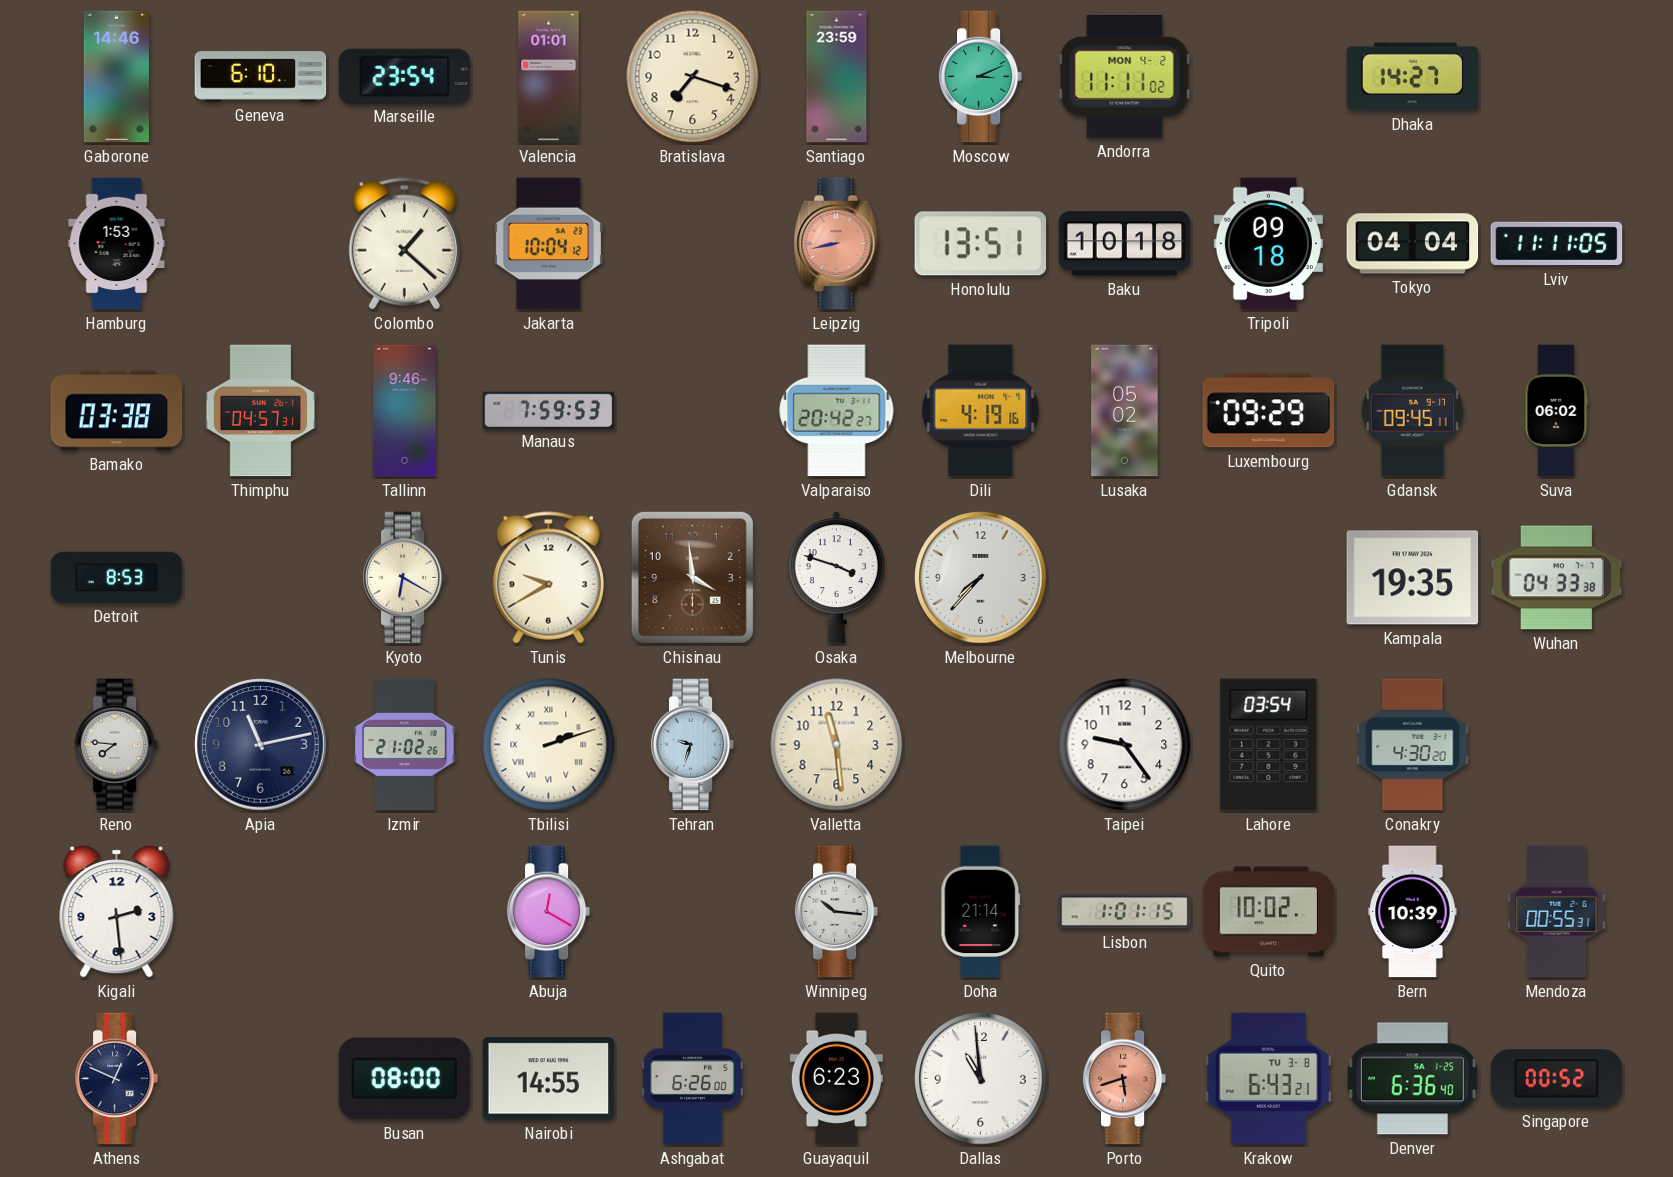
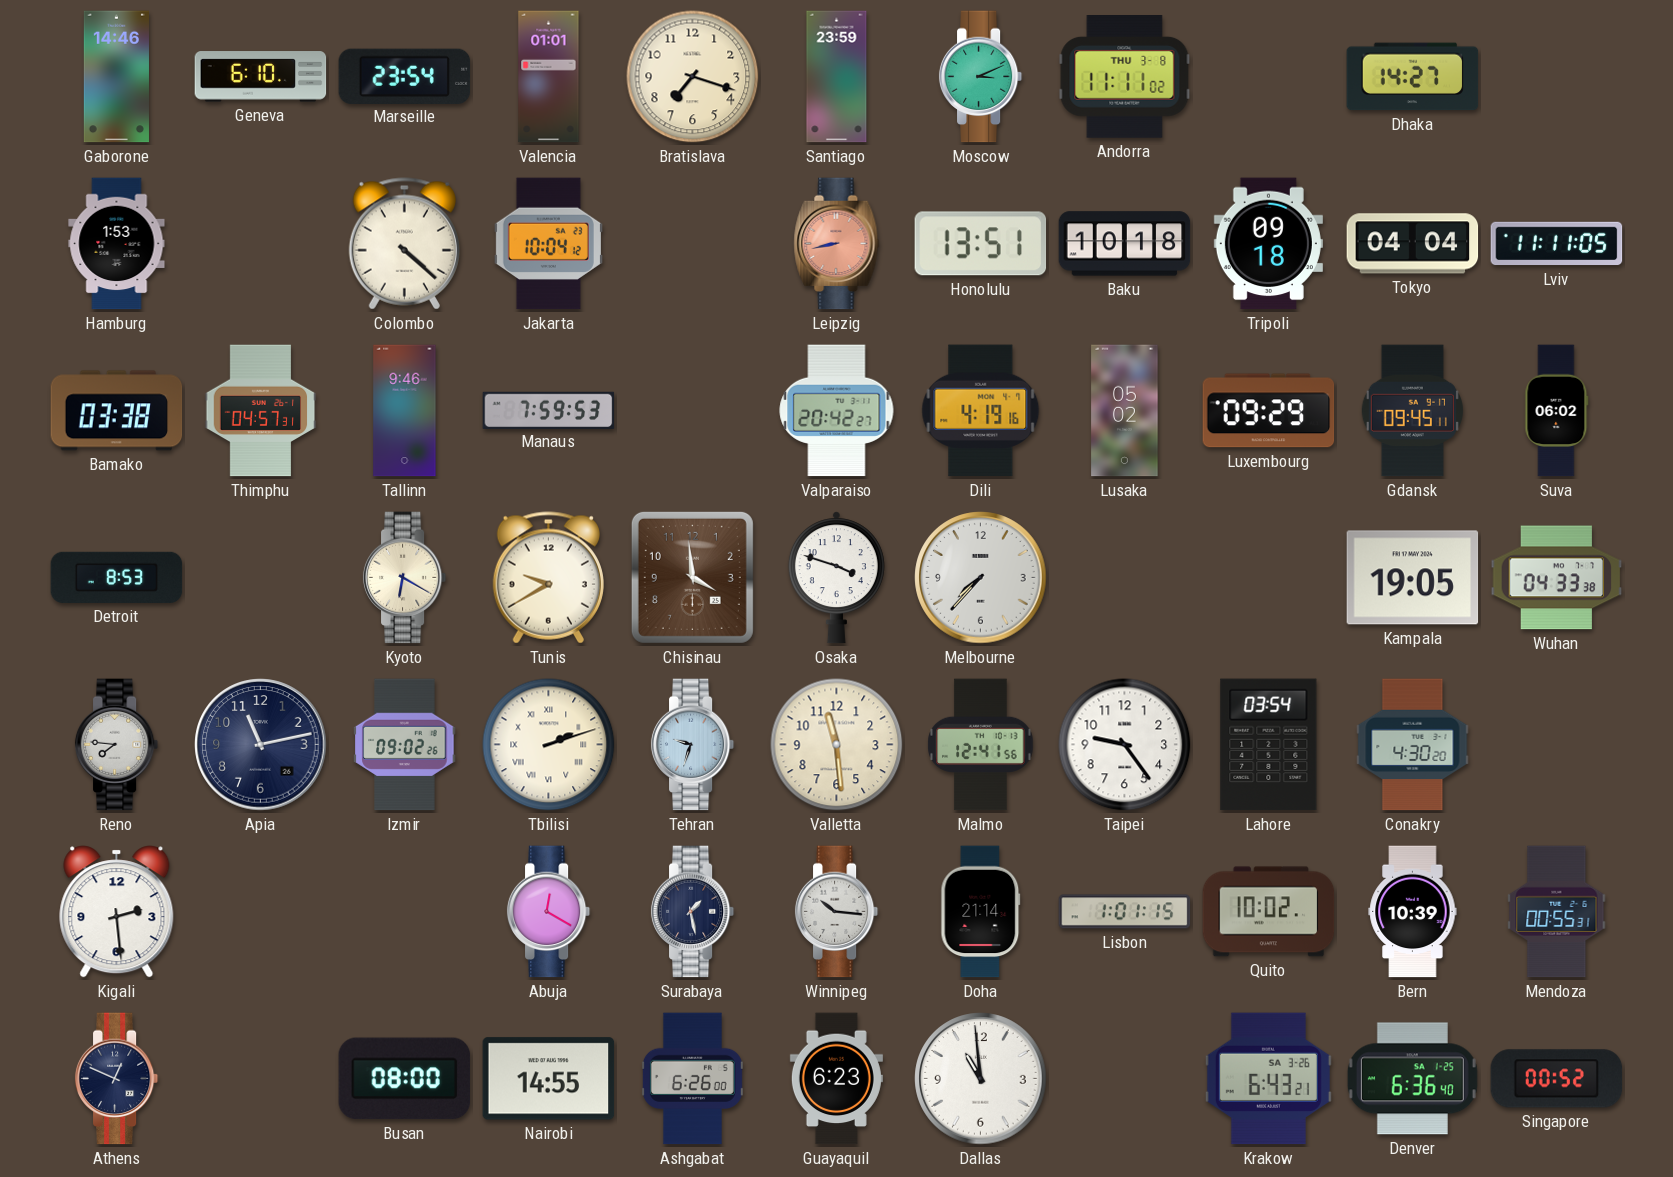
Andorra date: MON 4-2 -> THU 3-8 (1125, 77)
Colombo: 1:22 -> 4:22 (404, 244)
Kampala: 19:35 -> 19:05 (1413, 578)
Izmir: 21:02 -> 09:02 (405, 745)
Malmo: none -> 12:41 (981, 745)
Surabaya: none -> 1:28 (693, 912)
Porto: 5:42 -> none (1125, 1079)
Krakow date: TU 3-8 -> SA 3-26 (1268, 1079)
